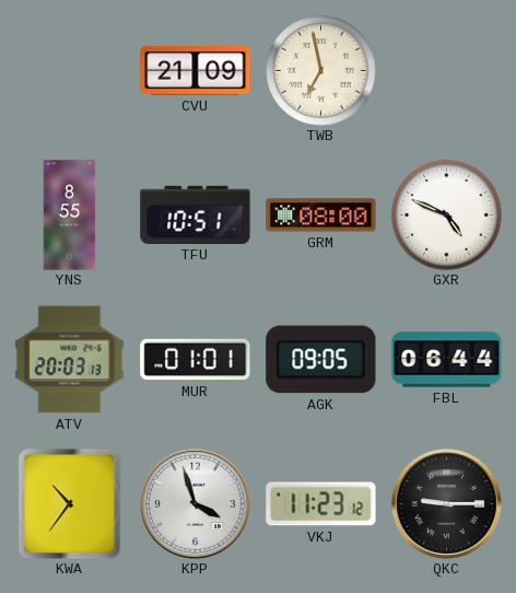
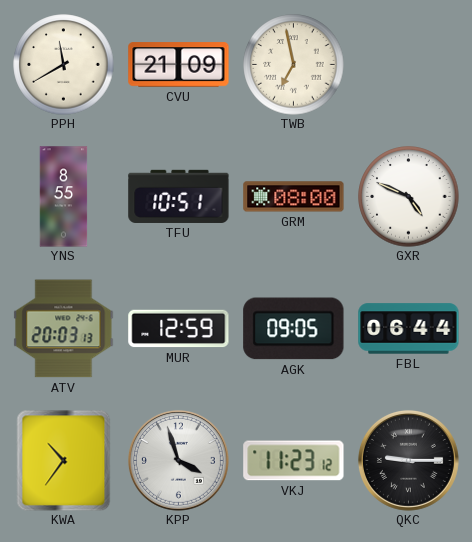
PPH: none -> 11:40 (64, 65)
MUR: 01:01 -> 12:59 (179, 329)
